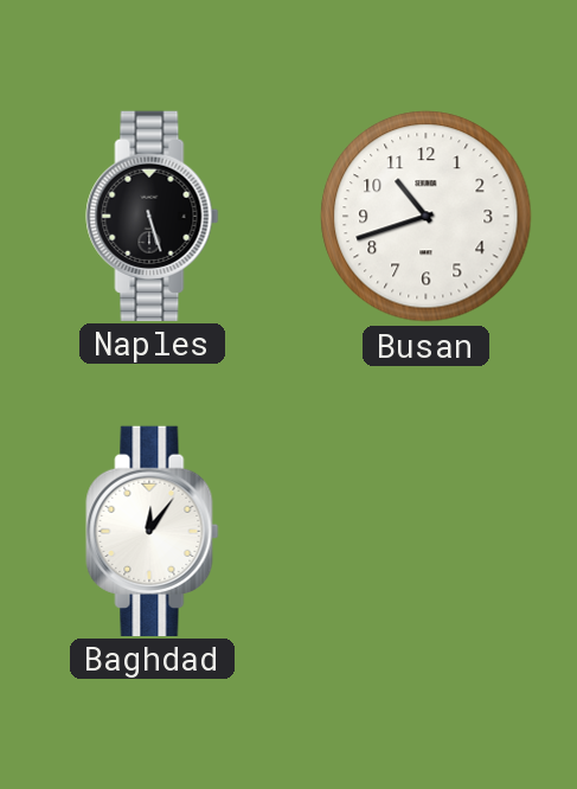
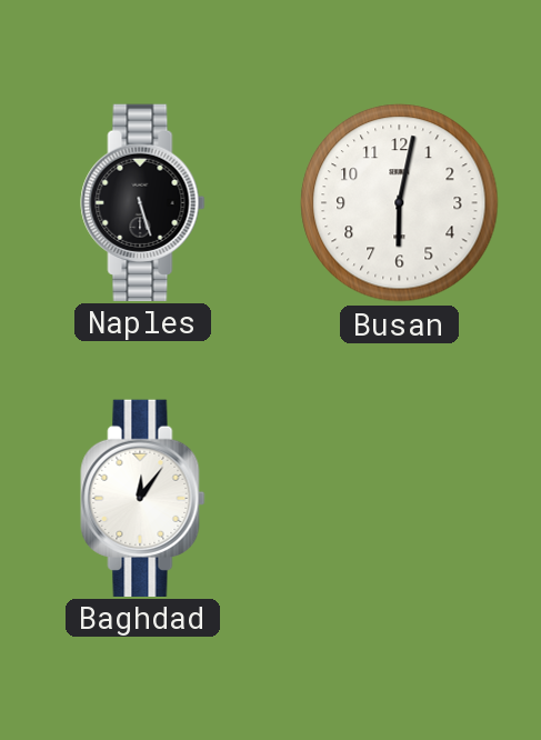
Busan: 10:42 -> 6:02 (400, 203)
